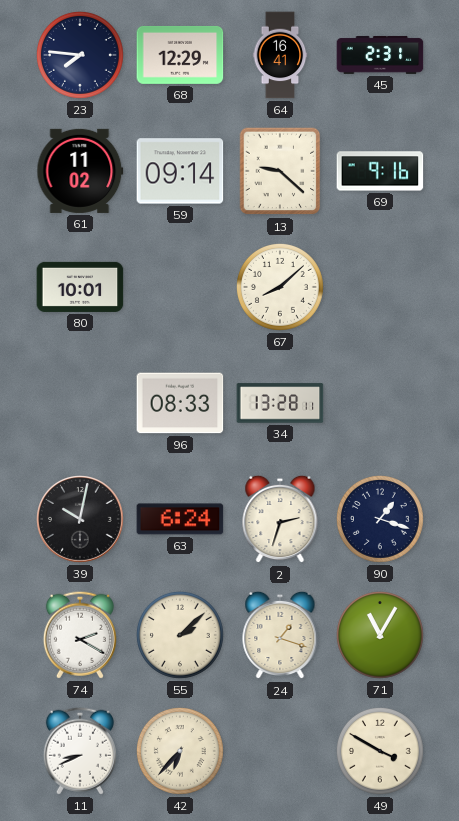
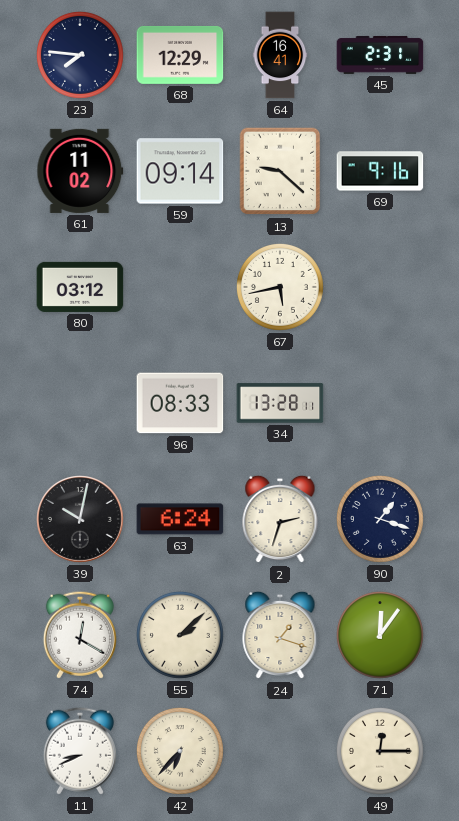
80: 10:01 -> 03:12 (80, 287)
67: 8:08 -> 5:43 (280, 287)
74: 2:20 -> 12:20 (80, 635)
71: 11:05 -> 12:06 (380, 635)
49: 3:50 -> 12:15 (380, 751)
